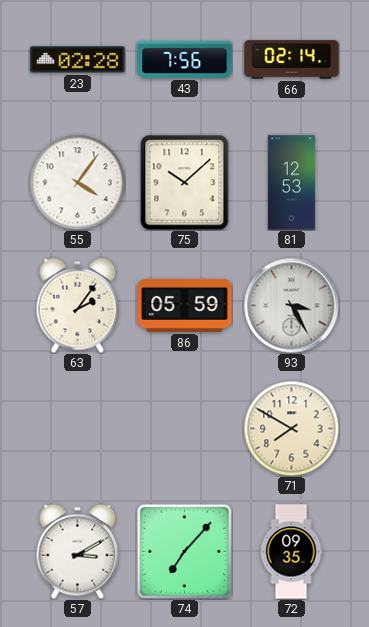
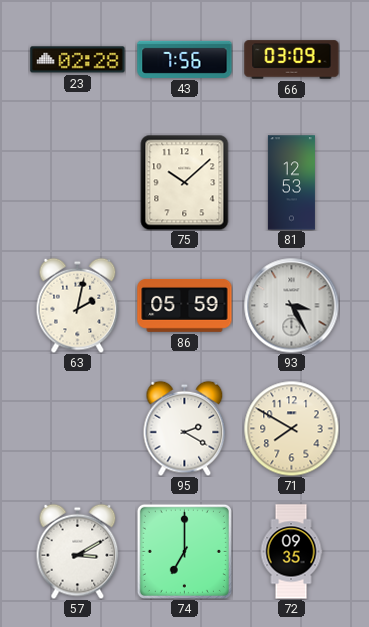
66: 02:14 -> 03:09 (292, 60)
55: 4:06 -> none (77, 182)
63: 2:06 -> 2:02 (78, 305)
95: none -> 2:20 (185, 428)
74: 7:07 -> 7:00 (184, 551)
